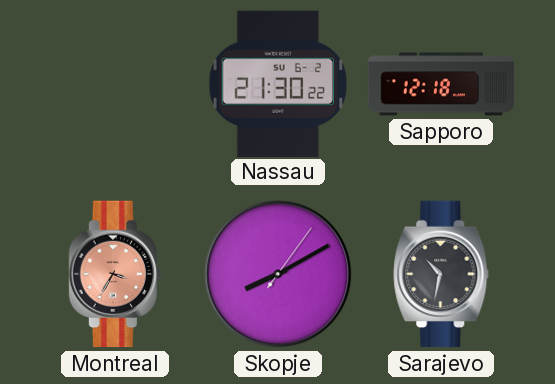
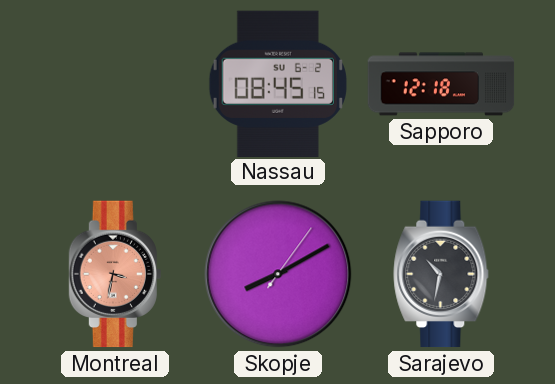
Nassau: 21:30 -> 08:45 (278, 83)
Montreal: 3:35 -> 3:32 (115, 274)
